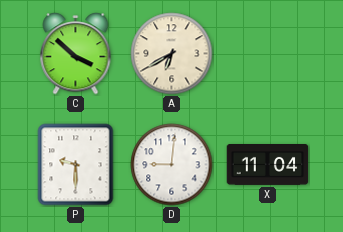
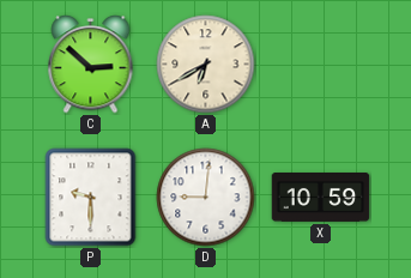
C: 3:52 -> 2:52 (91, 65)
X: 11:04 -> 10:59 (321, 198)
